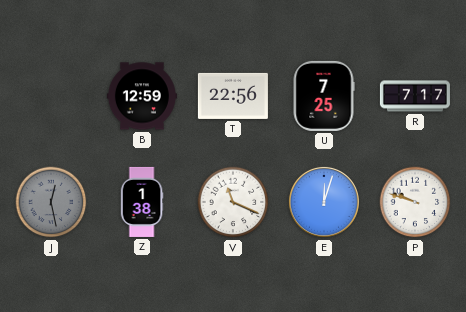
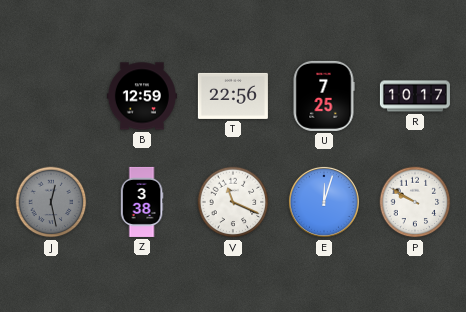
R: 7:17 -> 10:17 (415, 96)
Z: 1:38 -> 3:38 (142, 202)
P: 9:48 -> 9:50 (415, 202)
